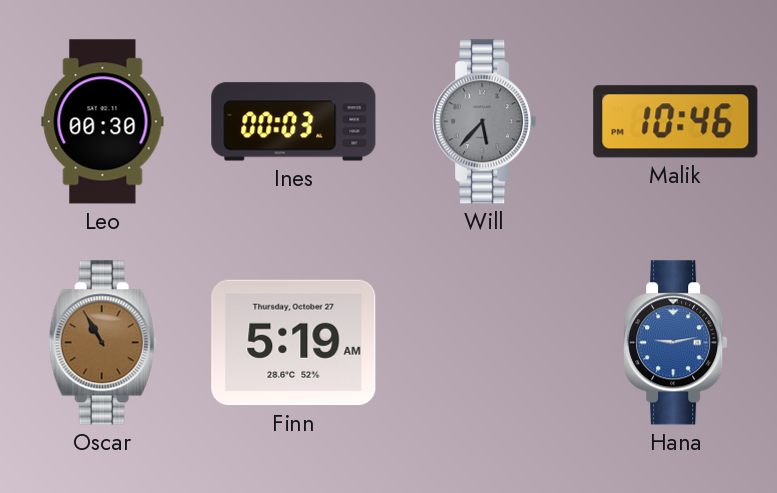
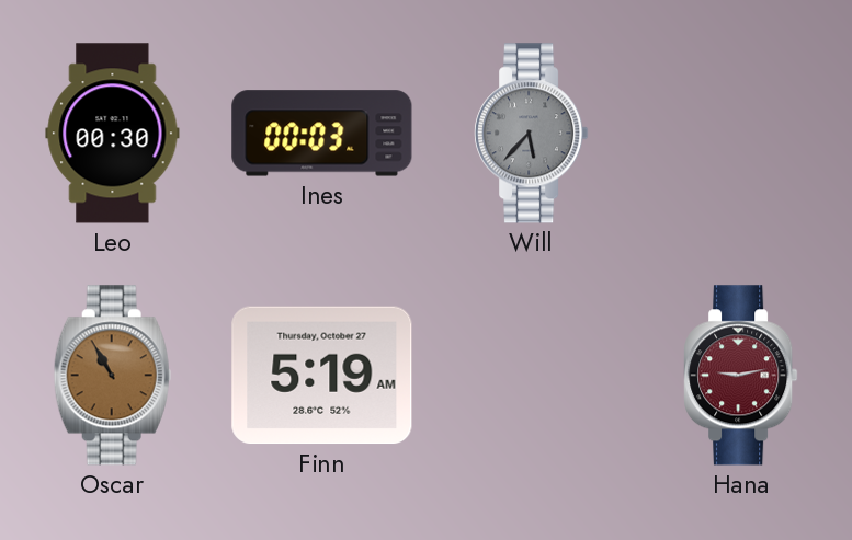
Malik: 10:46 -> none (676, 122)
Hana dial: blue -> burgundy (741, 376)
